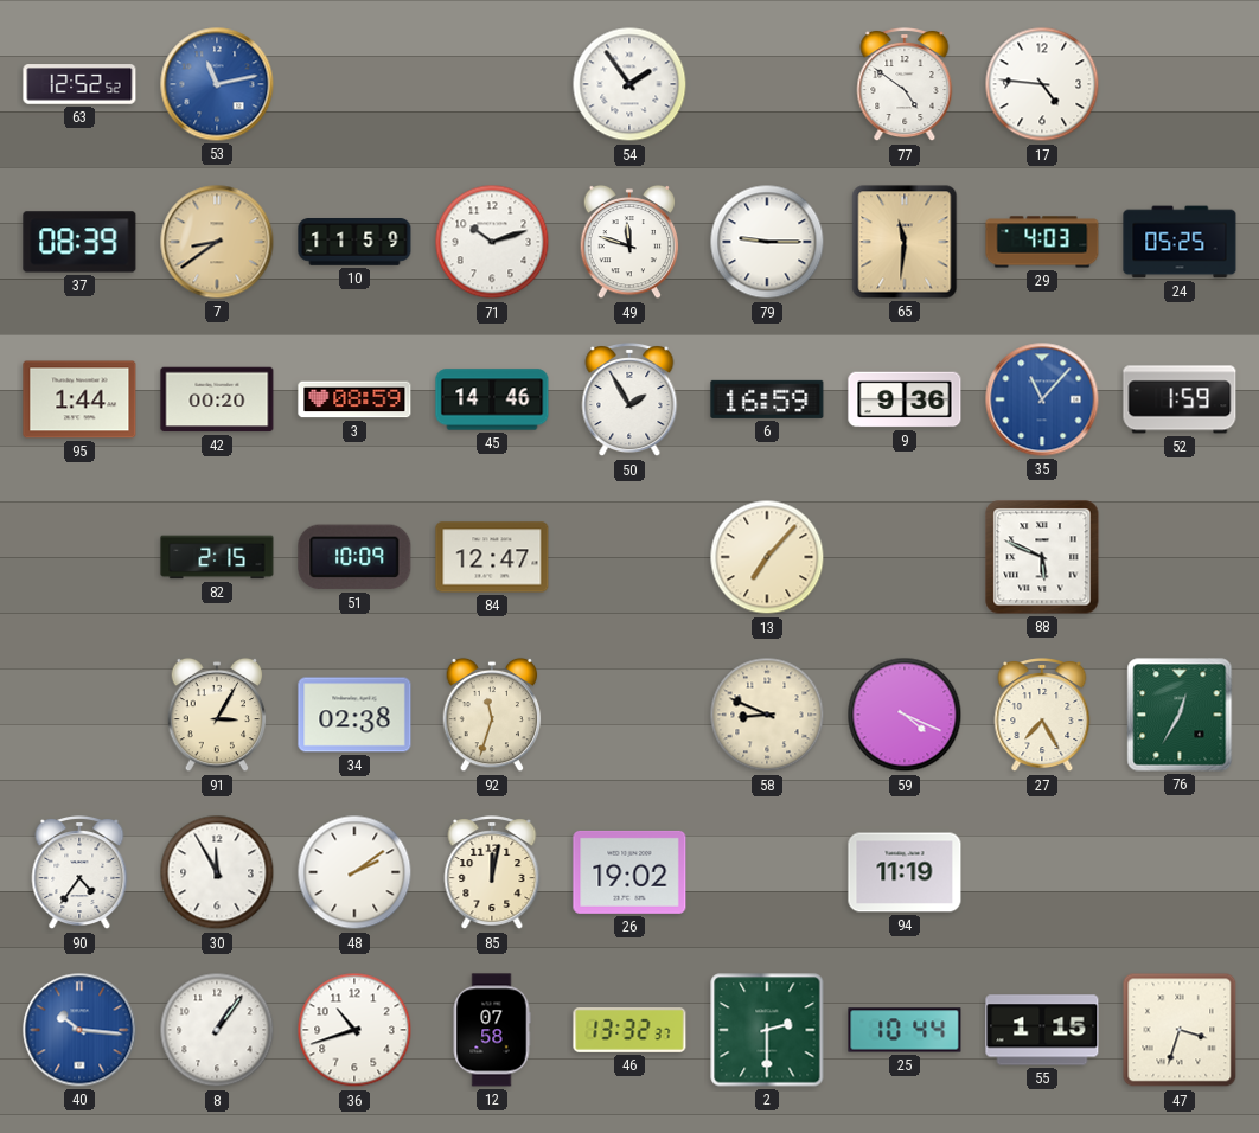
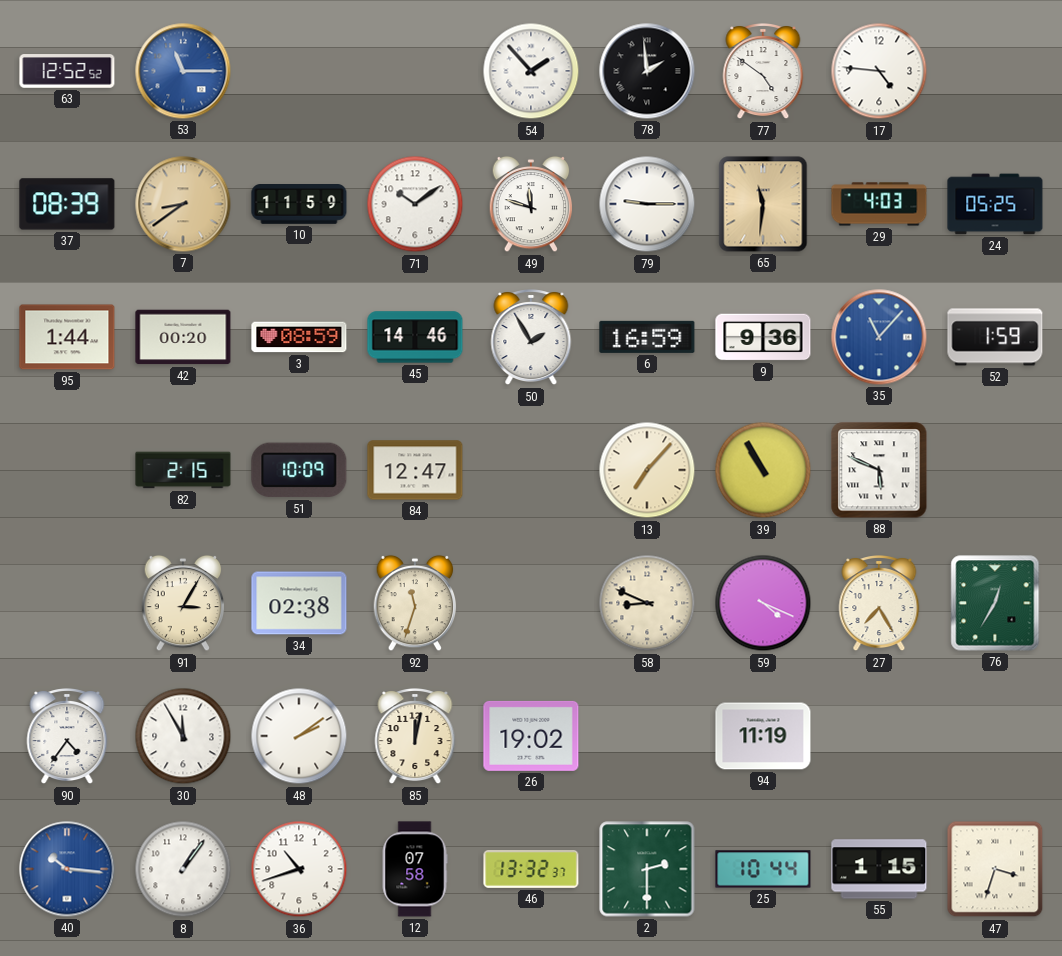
53: 11:13 -> 11:15 (183, 71)
54: 1:54 -> 1:53 (531, 71)
78: none -> 1:59 (647, 71)
71: 10:12 -> 10:09 (415, 204)
39: none -> 10:55 (763, 470)
